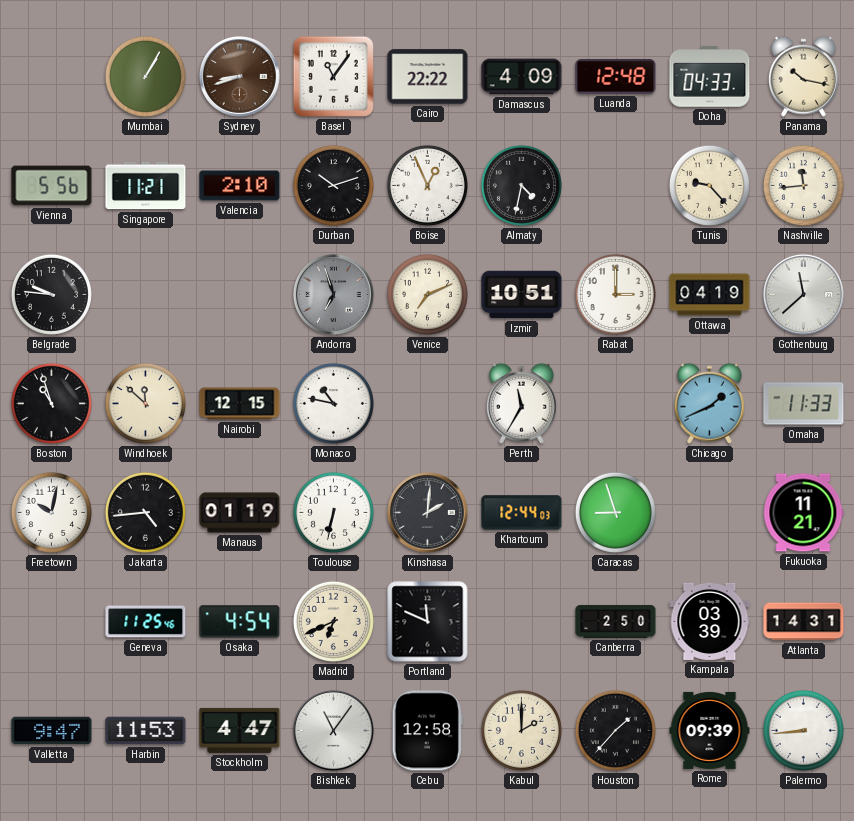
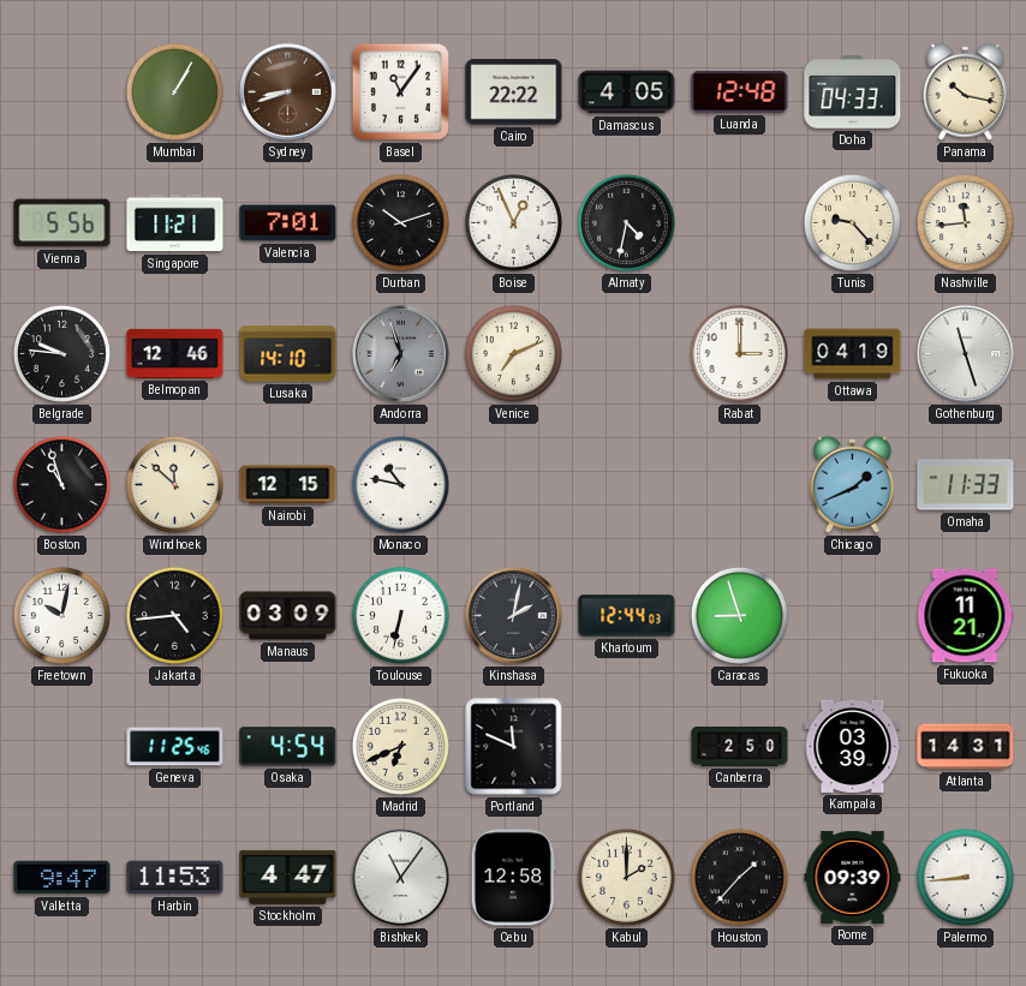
Damascus: 4:09 -> 4:05 (627, 92)
Valencia: 2:10 -> 7:01 (288, 223)
Belmopan: none -> 12:46 (175, 353)
Lusaka: none -> 14:10 (288, 354)
Izmir: 10:51 -> none (522, 295)
Gothenburg: 11:38 -> 11:27 (966, 354)
Perth: 11:35 -> none (521, 403)
Manaus: 01:19 -> 03:09 (288, 616)
Kinshasa: 2:01 -> 2:02 (514, 616)
